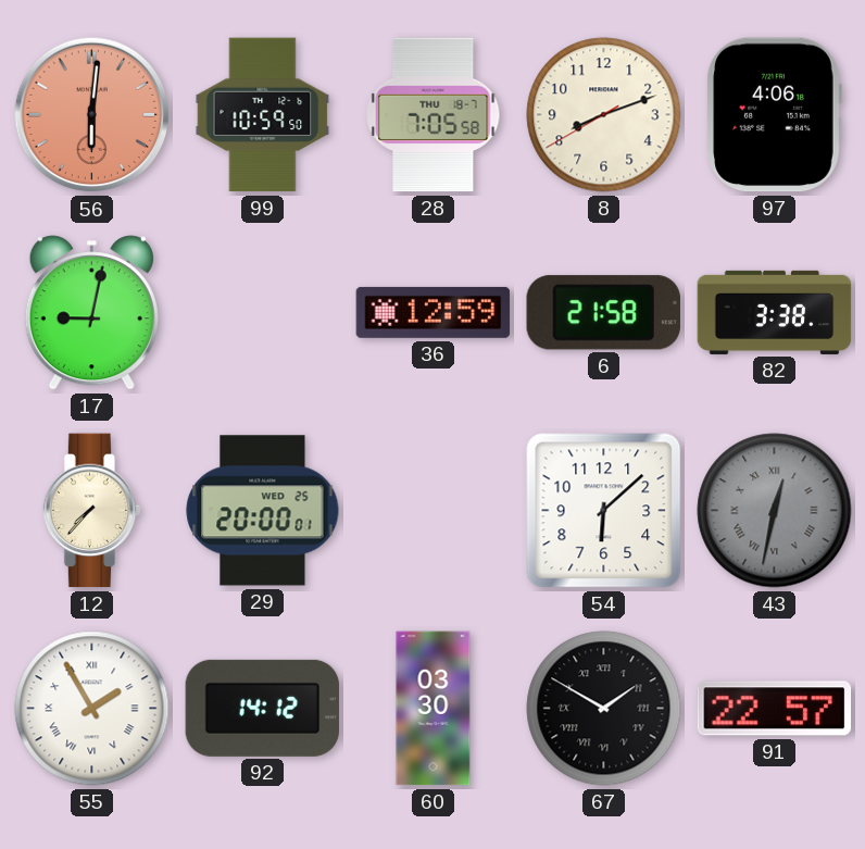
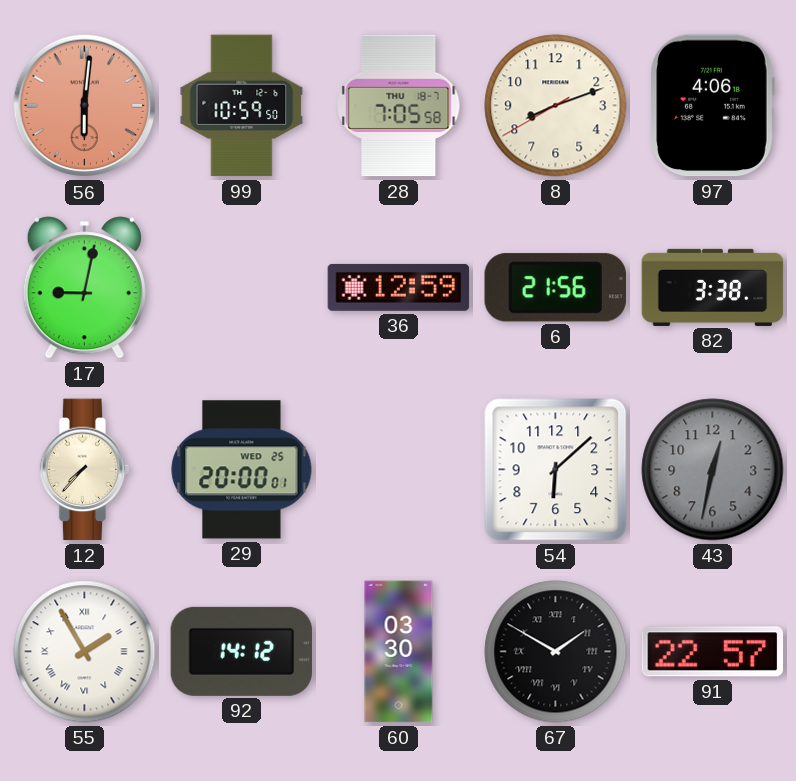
6: 21:58 -> 21:56 (555, 288)
43 numerals: Roman -> Arabic (713, 470)
